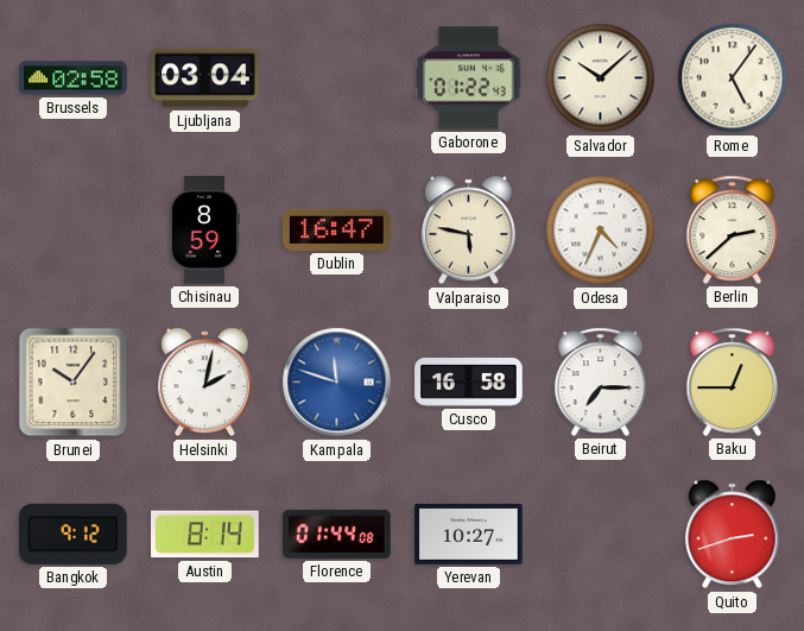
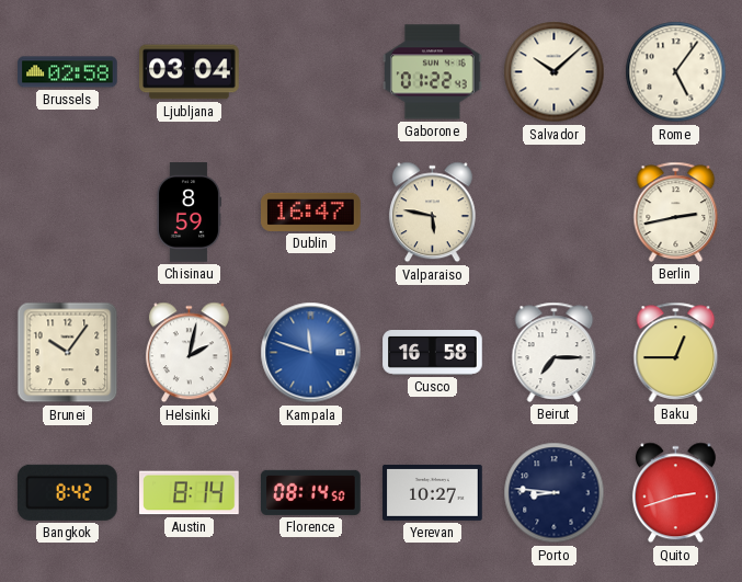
Odesa: 4:34 -> none (601, 231)
Berlin: 2:38 -> 2:43 (676, 212)
Bangkok: 9:12 -> 8:42 (67, 492)
Florence: 01:44 -> 08:14 (311, 492)
Porto: none -> 8:46 (555, 493)
